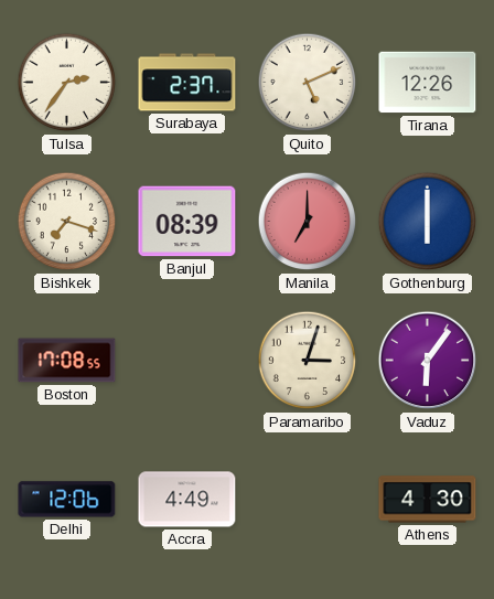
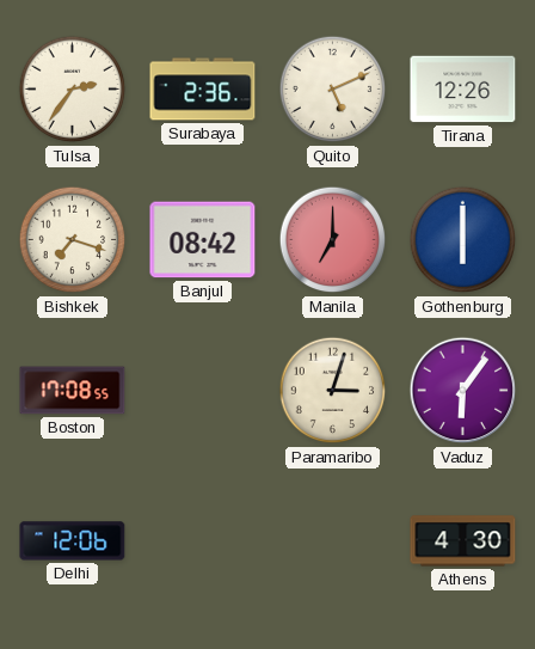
Surabaya: 2:37 -> 2:36 (203, 90)
Banjul: 08:39 -> 08:42 (203, 240)
Accra: 4:49 -> none (187, 500)
